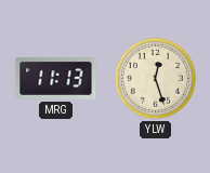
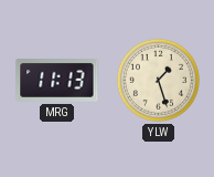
YLW: 12:27 -> 1:27 (158, 80)
